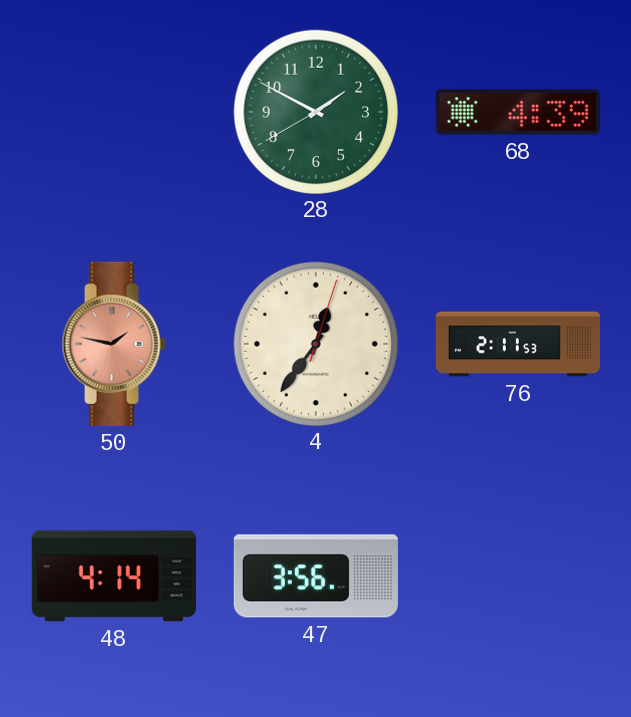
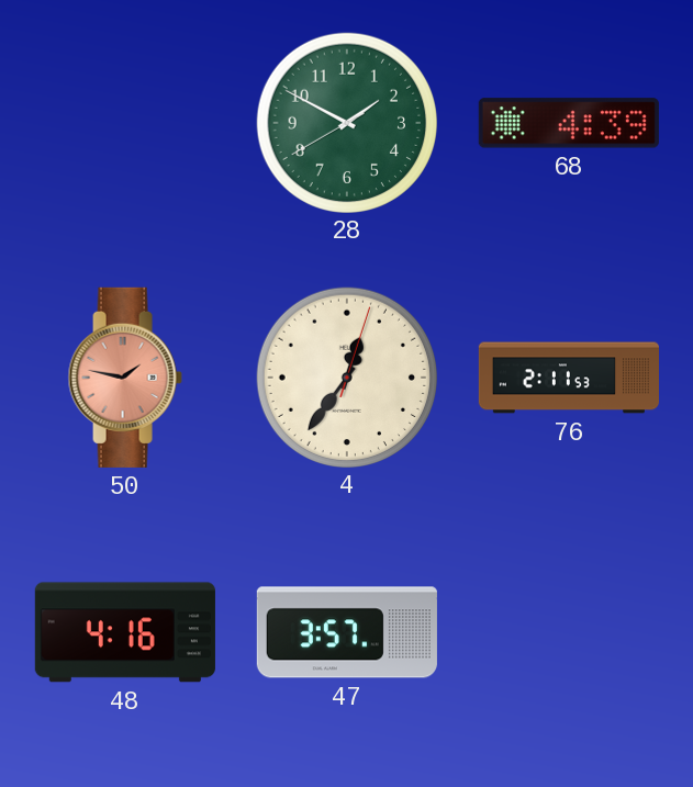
48: 4:14 -> 4:16 (125, 632)
47: 3:56 -> 3:57 (347, 632)
